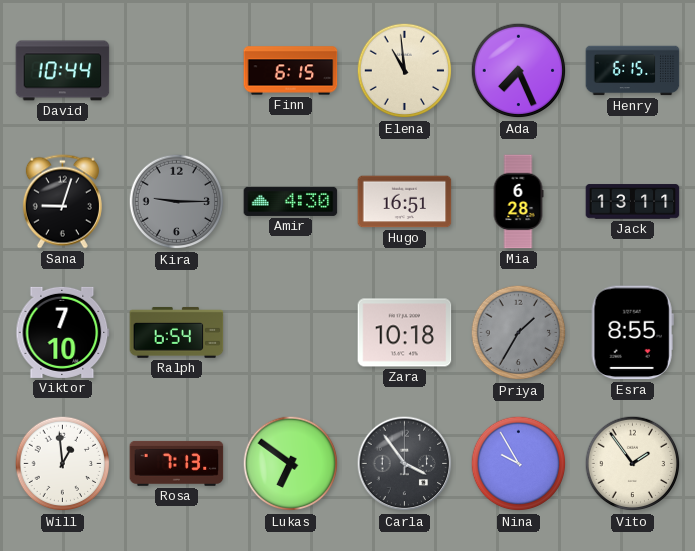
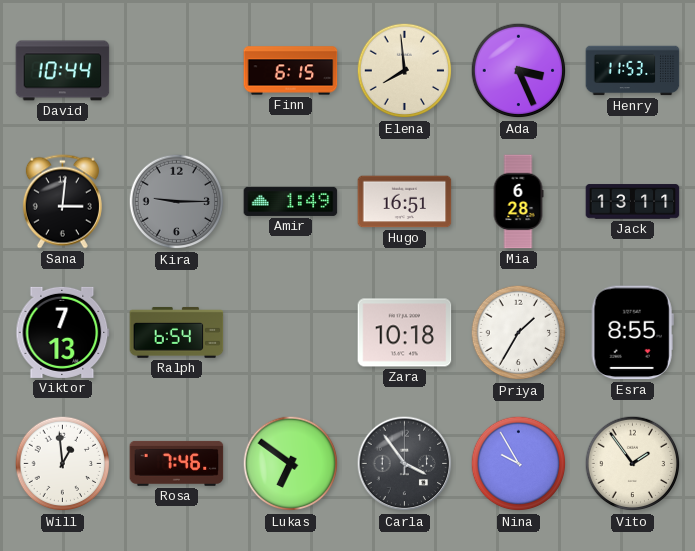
Elena: 10:59 -> 7:59 (405, 71)
Ada: 7:26 -> 3:26 (519, 71)
Henry: 6:15 -> 11:53 (633, 71)
Sana: 9:03 -> 3:01 (62, 202)
Amir: 4:30 -> 1:49 (291, 201)
Viktor: 7:10 -> 7:13 (63, 332)
Priya dial: grey -> white (519, 333)
Rosa: 7:13 -> 7:46 (177, 463)
